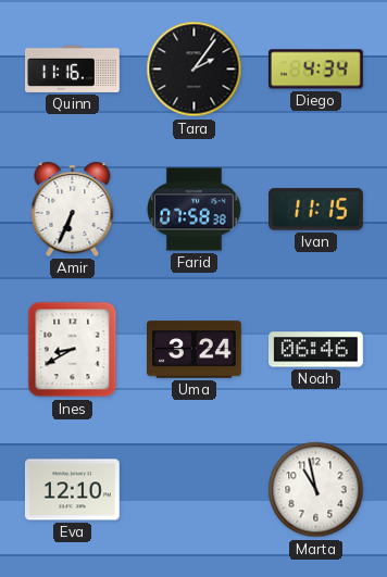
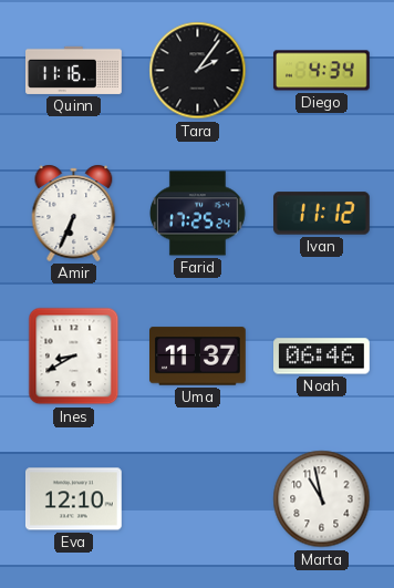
Farid: 07:58 -> 17:25 (198, 214)
Ivan: 11:15 -> 11:12 (322, 214)
Uma: 3:24 -> 11:37 (198, 357)
